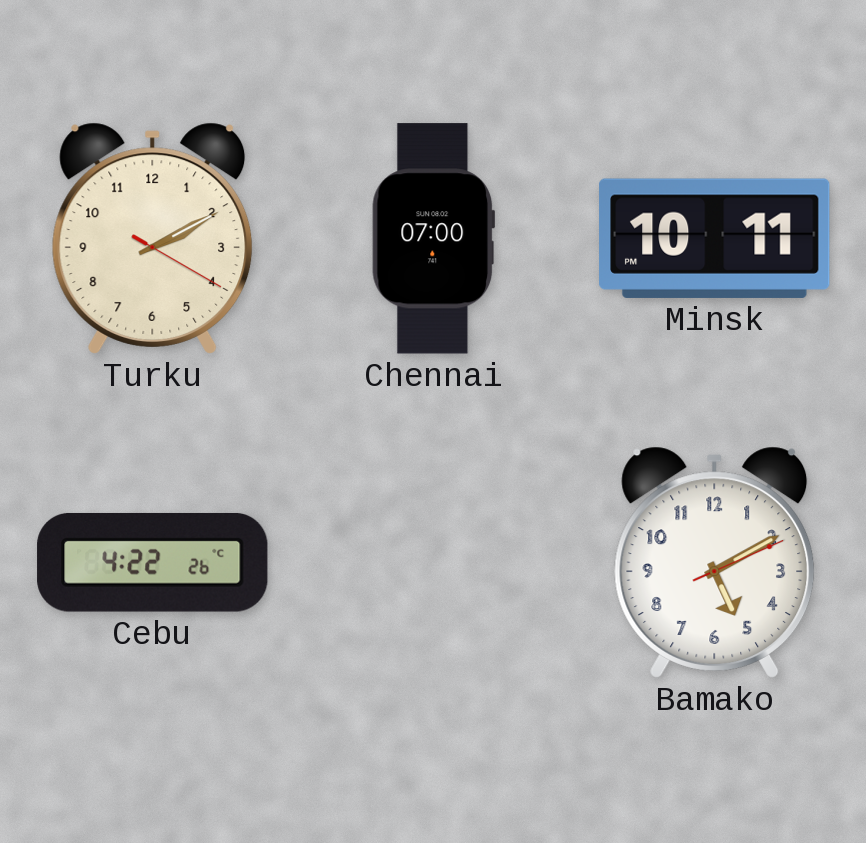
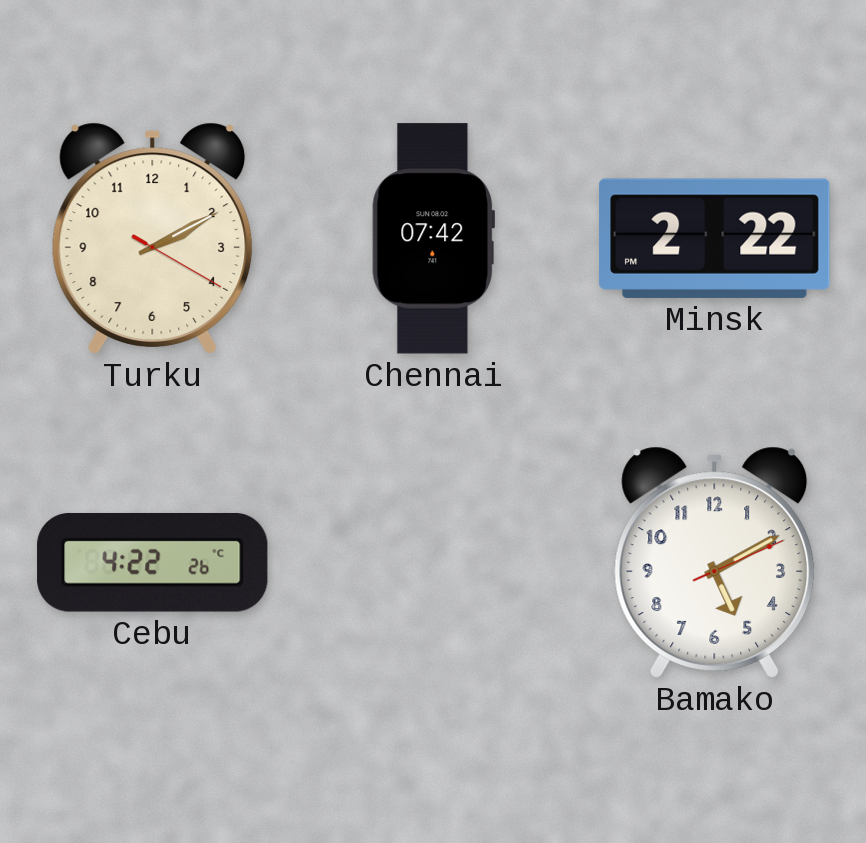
Chennai: 07:00 -> 07:42 (434, 239)
Minsk: 10:11 -> 2:22 (715, 238)
